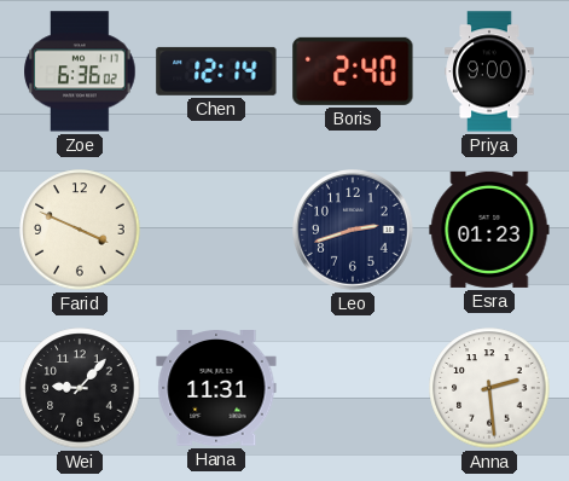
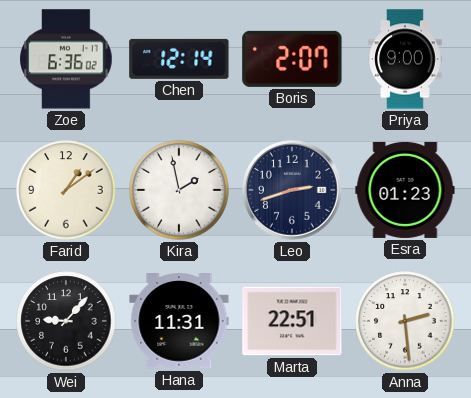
Boris: 2:40 -> 2:07 (292, 59)
Farid: 3:49 -> 1:09 (66, 190)
Kira: none -> 1:58 (179, 190)
Marta: none -> 22:51 (292, 321)
